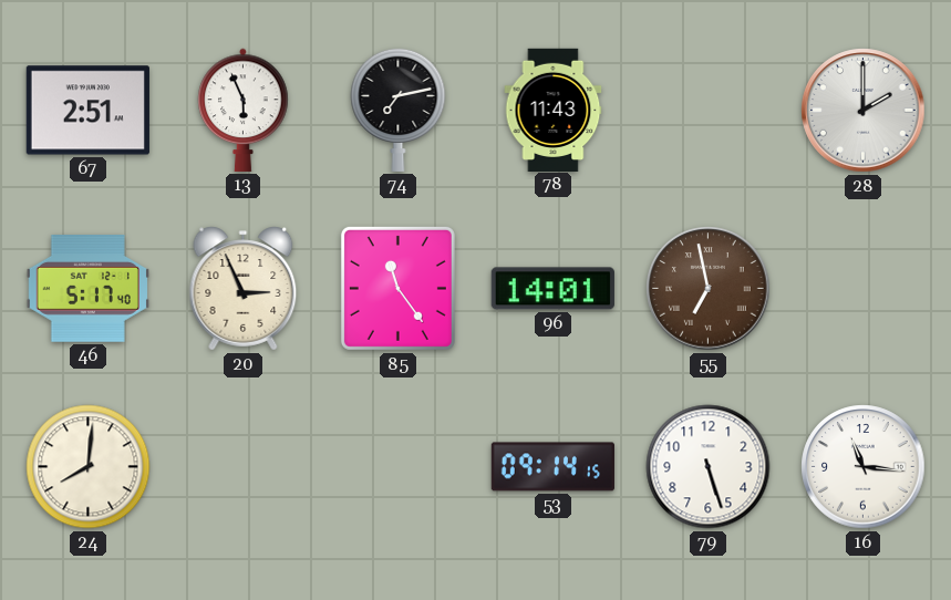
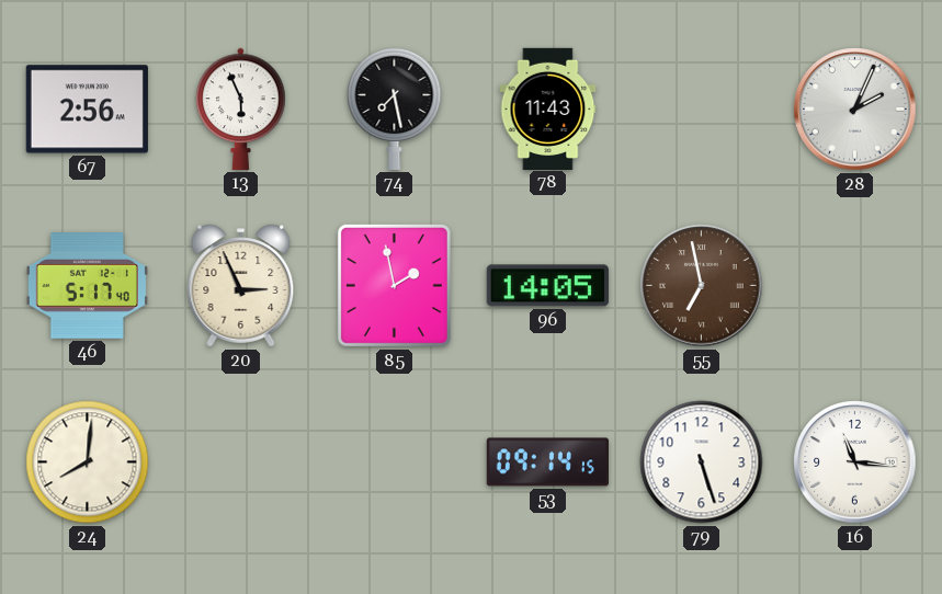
67: 2:51 -> 2:56 (87, 110)
74: 7:13 -> 7:28 (395, 108)
28: 2:00 -> 2:04 (855, 110)
85: 11:24 -> 1:58 (394, 285)
96: 14:01 -> 14:05 (547, 286)
